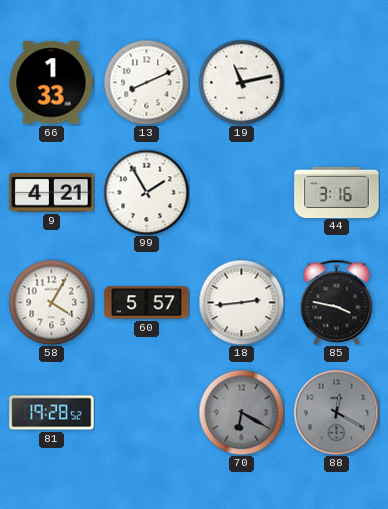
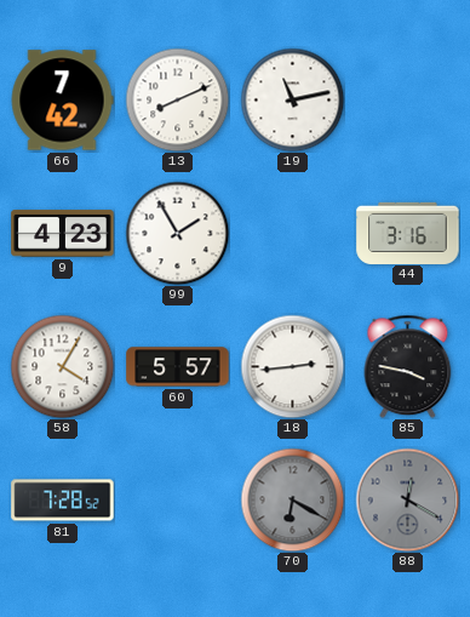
66: 1:33 -> 7:42 (62, 101)
9: 4:21 -> 4:23 (63, 234)
81: 19:28 -> 7:28 (63, 501)
